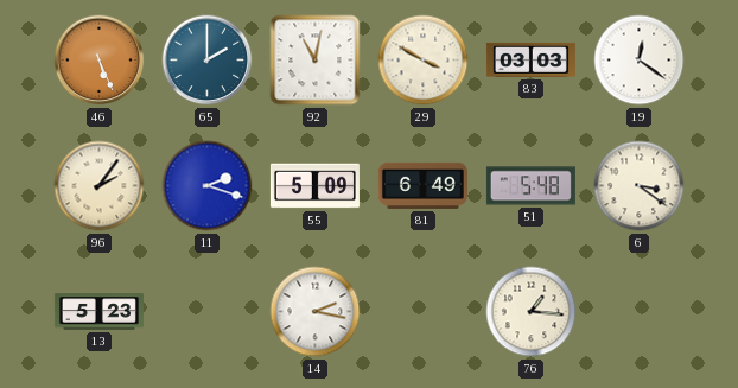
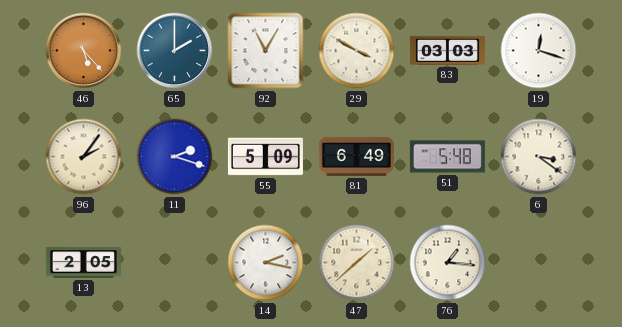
46: 5:26 -> 5:23 (84, 51)
92: 11:02 -> 11:05 (266, 51)
19: 12:21 -> 12:18 (539, 51)
13: 5:23 -> 2:05 (83, 263)
47: none -> 1:38 (357, 263)
